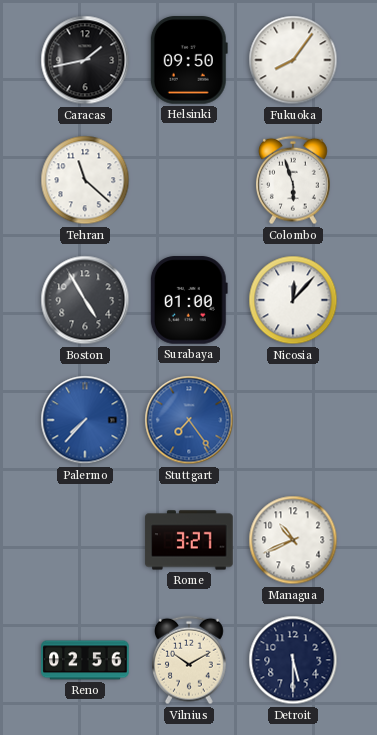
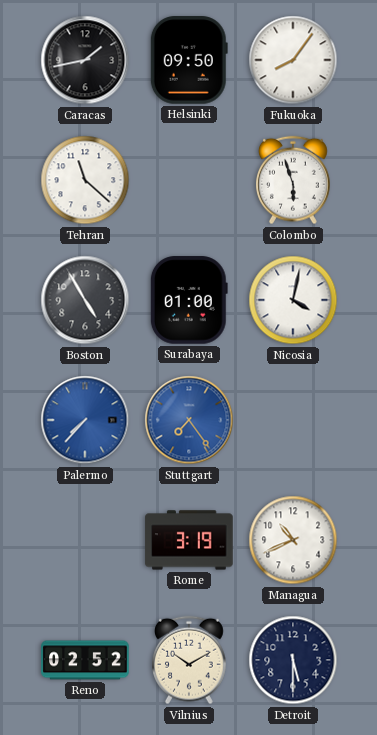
Nicosia: 12:07 -> 4:02 (293, 300)
Rome: 3:27 -> 3:19 (189, 540)
Reno: 02:56 -> 02:52 (85, 660)
